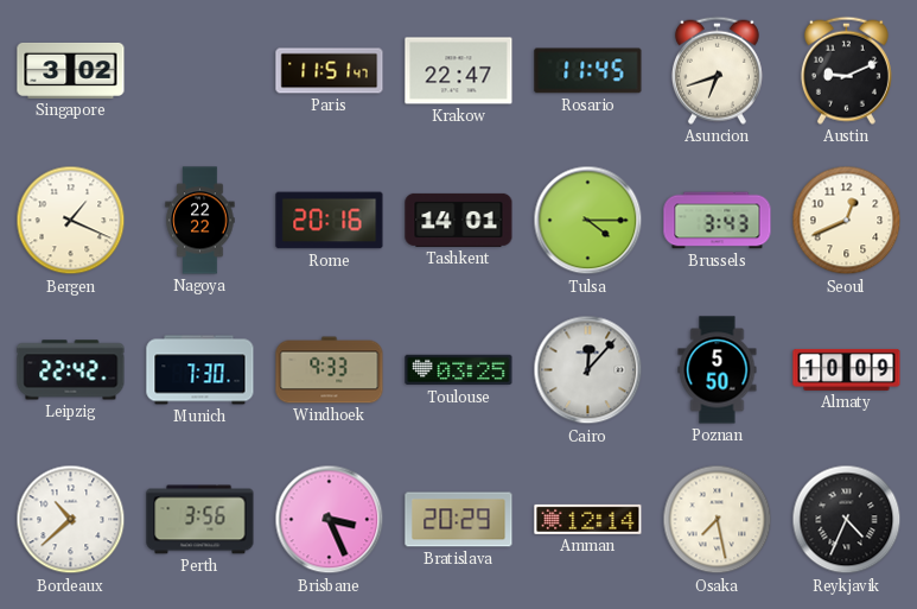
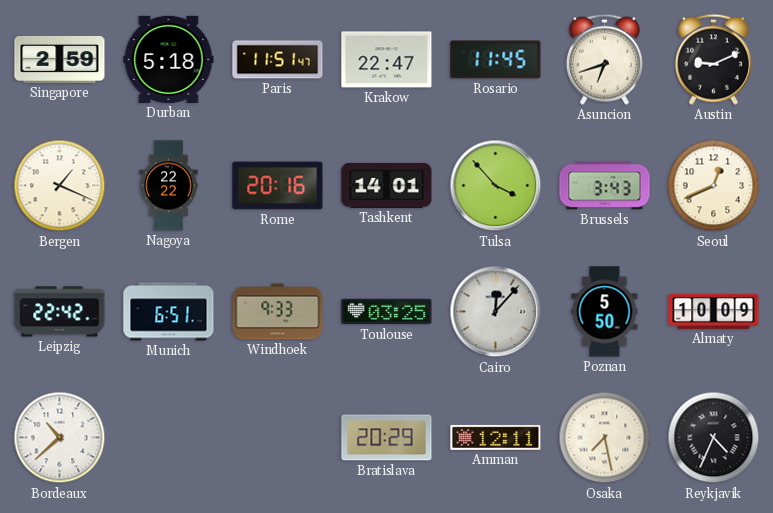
Singapore: 3:02 -> 2:59 (60, 59)
Durban: none -> 5:18 (169, 59)
Tulsa: 4:15 -> 3:53 (496, 186)
Munich: 7:30 -> 6:51 (169, 312)
Perth: 3:56 -> none (200, 520)
Brisbane: 3:26 -> none (330, 520)
Amman: 12:14 -> 12:11 (496, 437)
